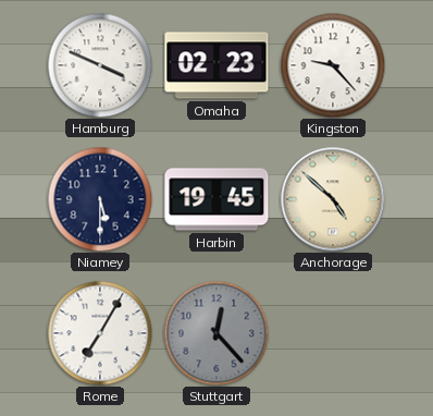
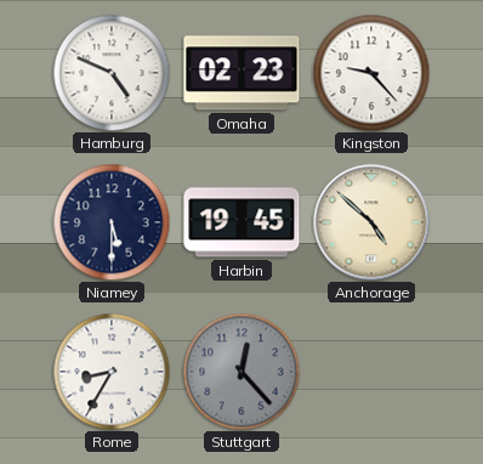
Hamburg: 3:49 -> 4:49 (112, 73)
Rome: 7:05 -> 8:35 (112, 372)
